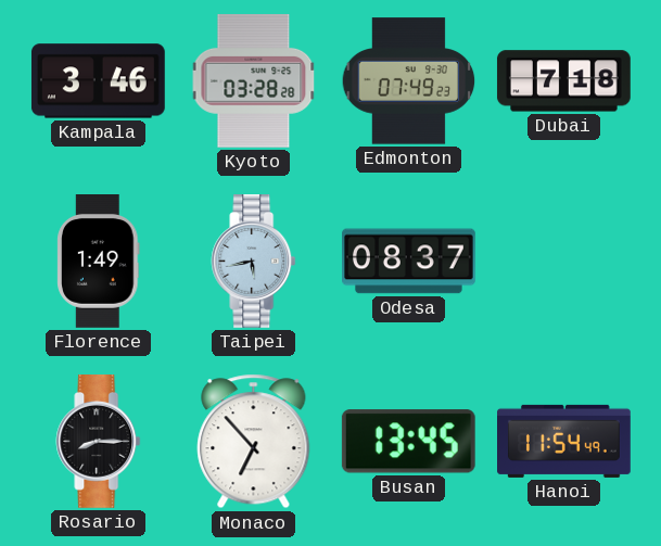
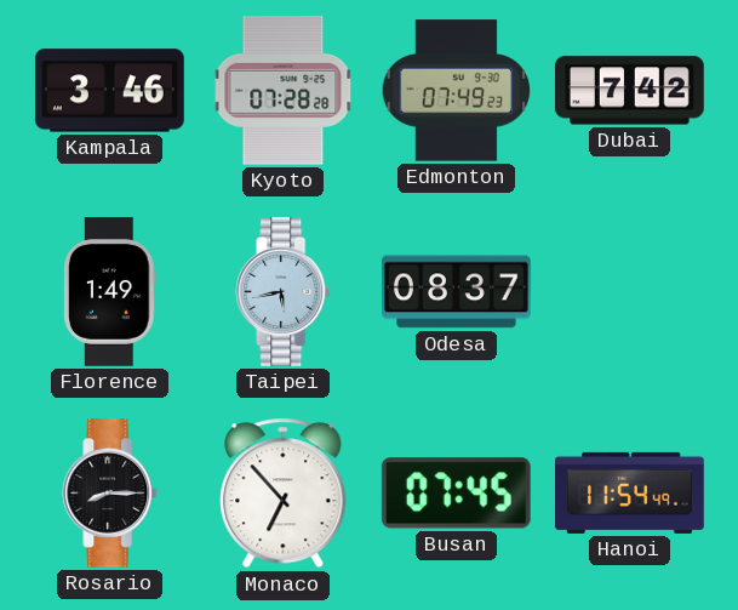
Kyoto: 03:28 -> 07:28 (284, 90)
Dubai: 7:18 -> 7:42 (630, 91)
Busan: 13:45 -> 07:45 (456, 494)
